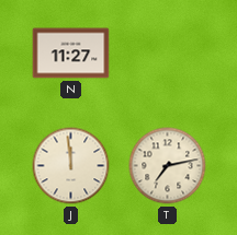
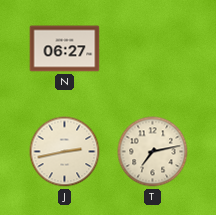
N: 11:27 -> 06:27 (65, 49)
J: 11:59 -> 2:43 (65, 152)
